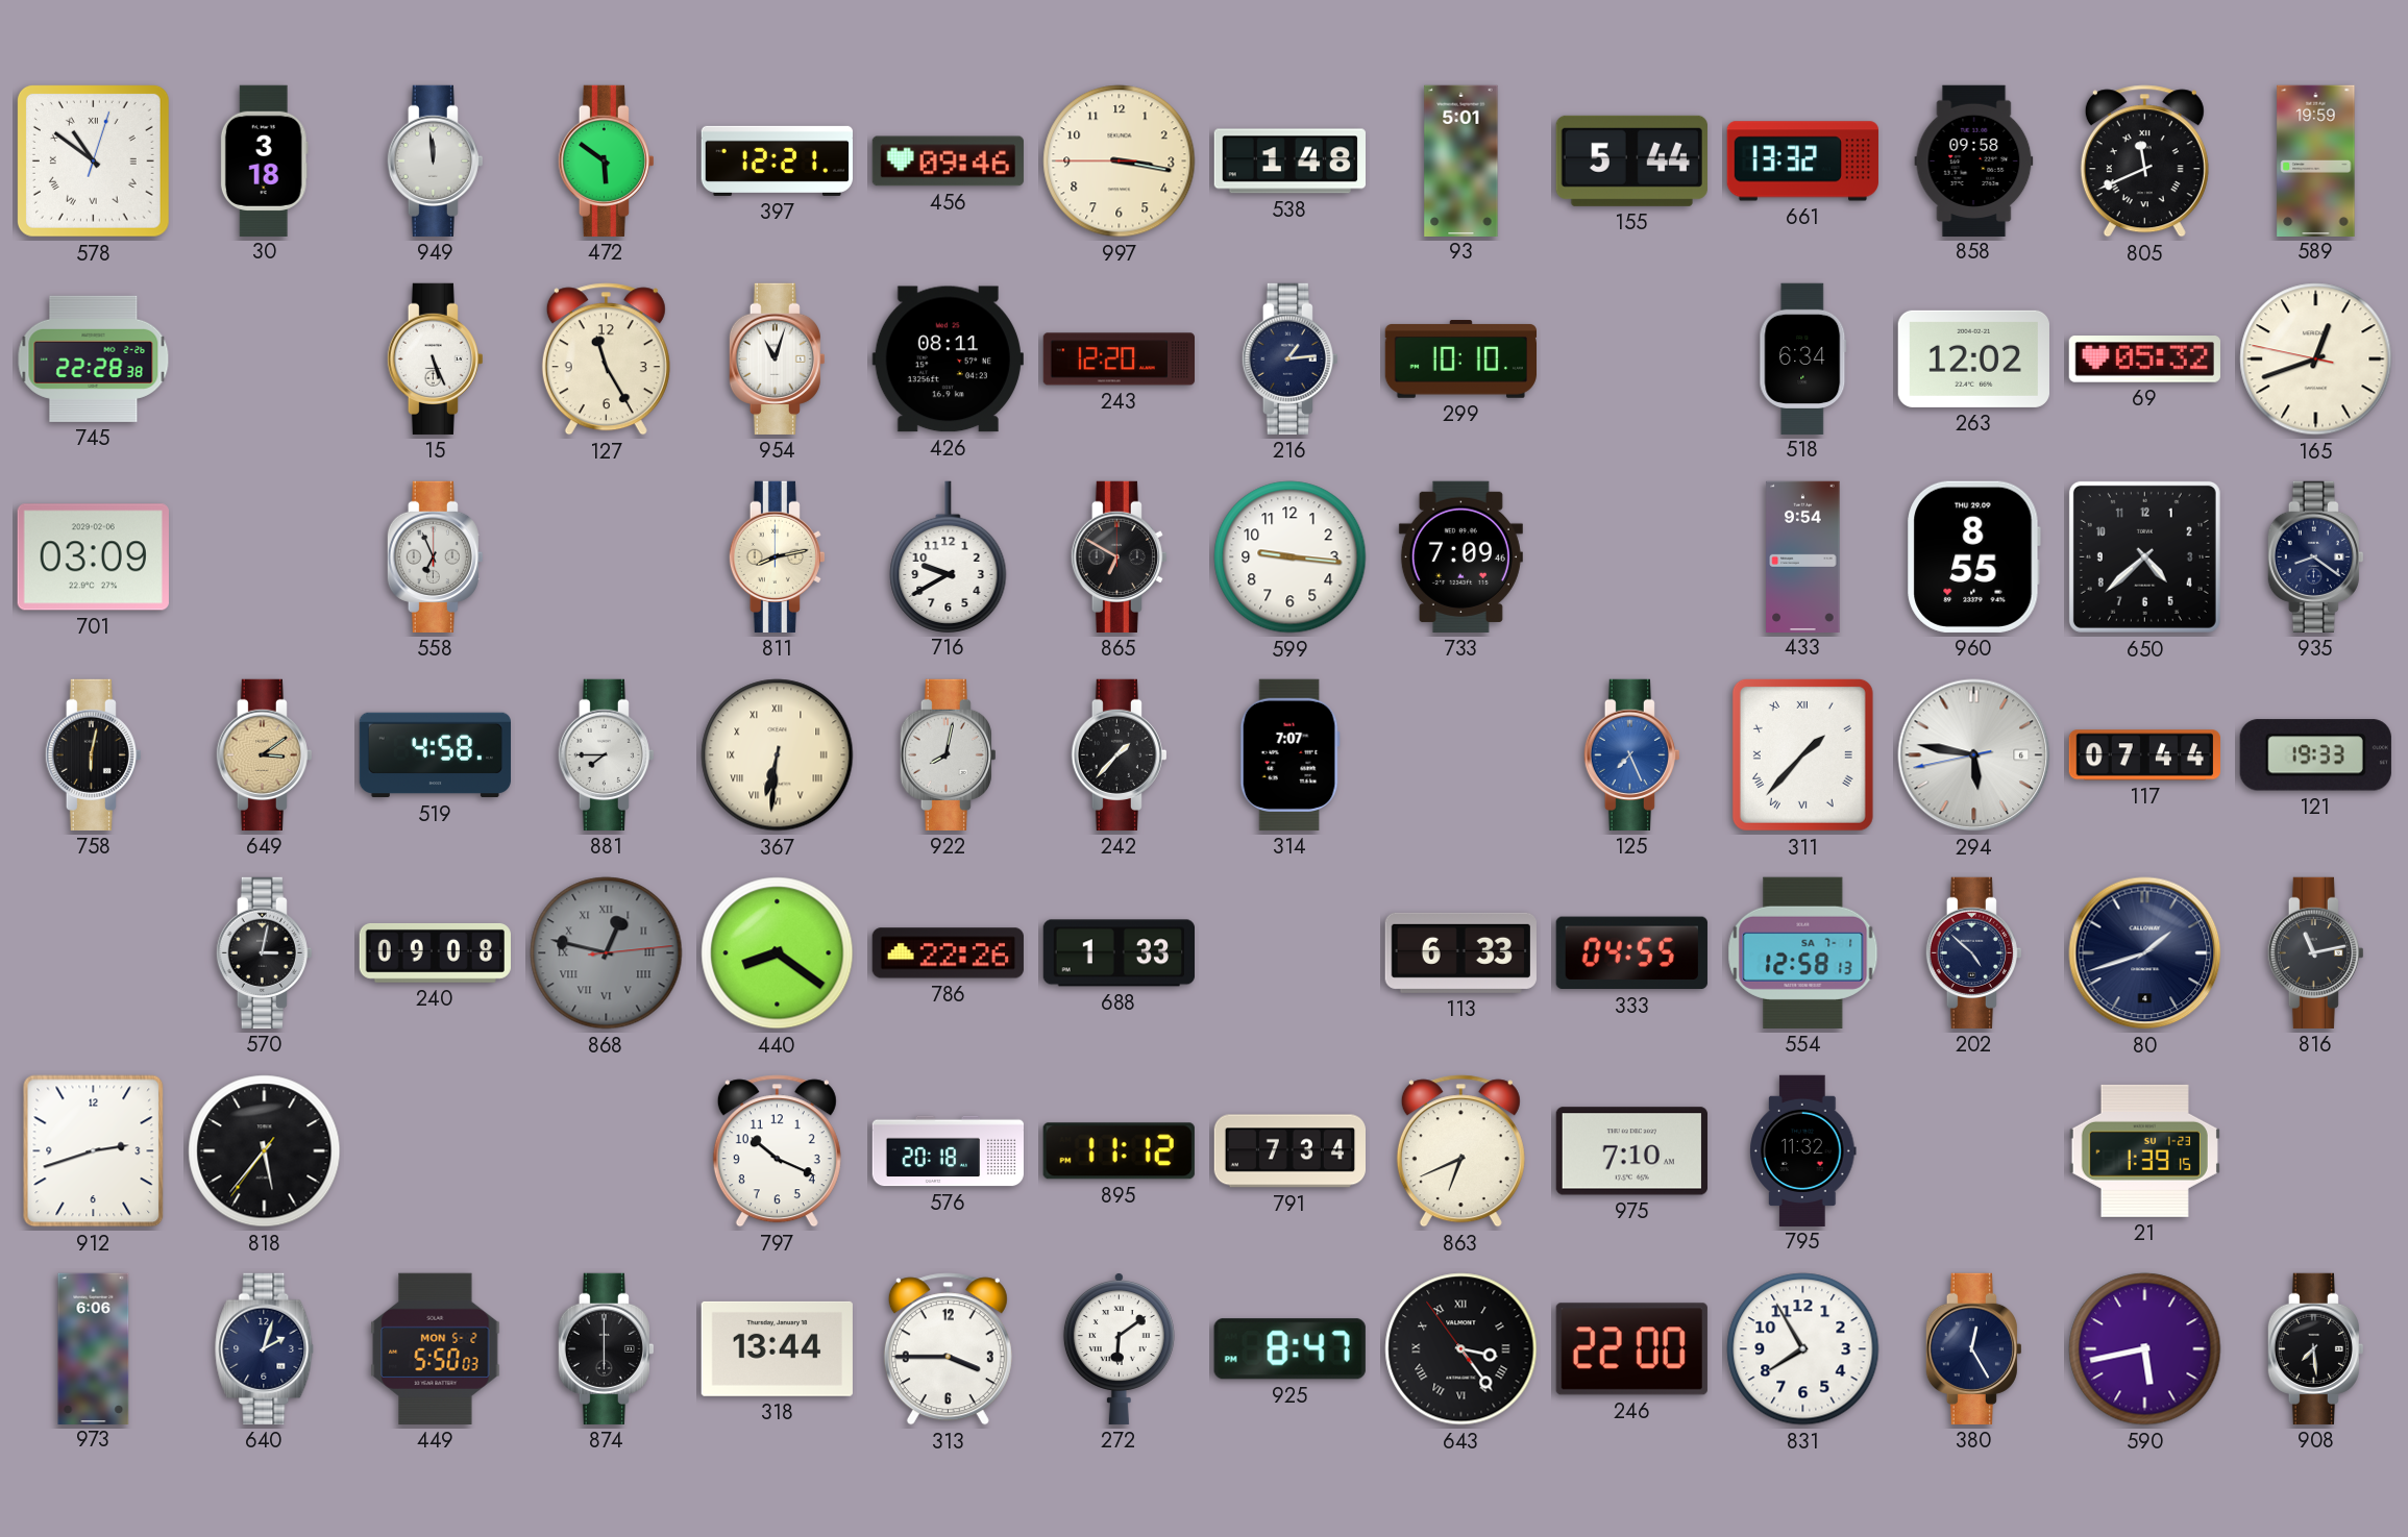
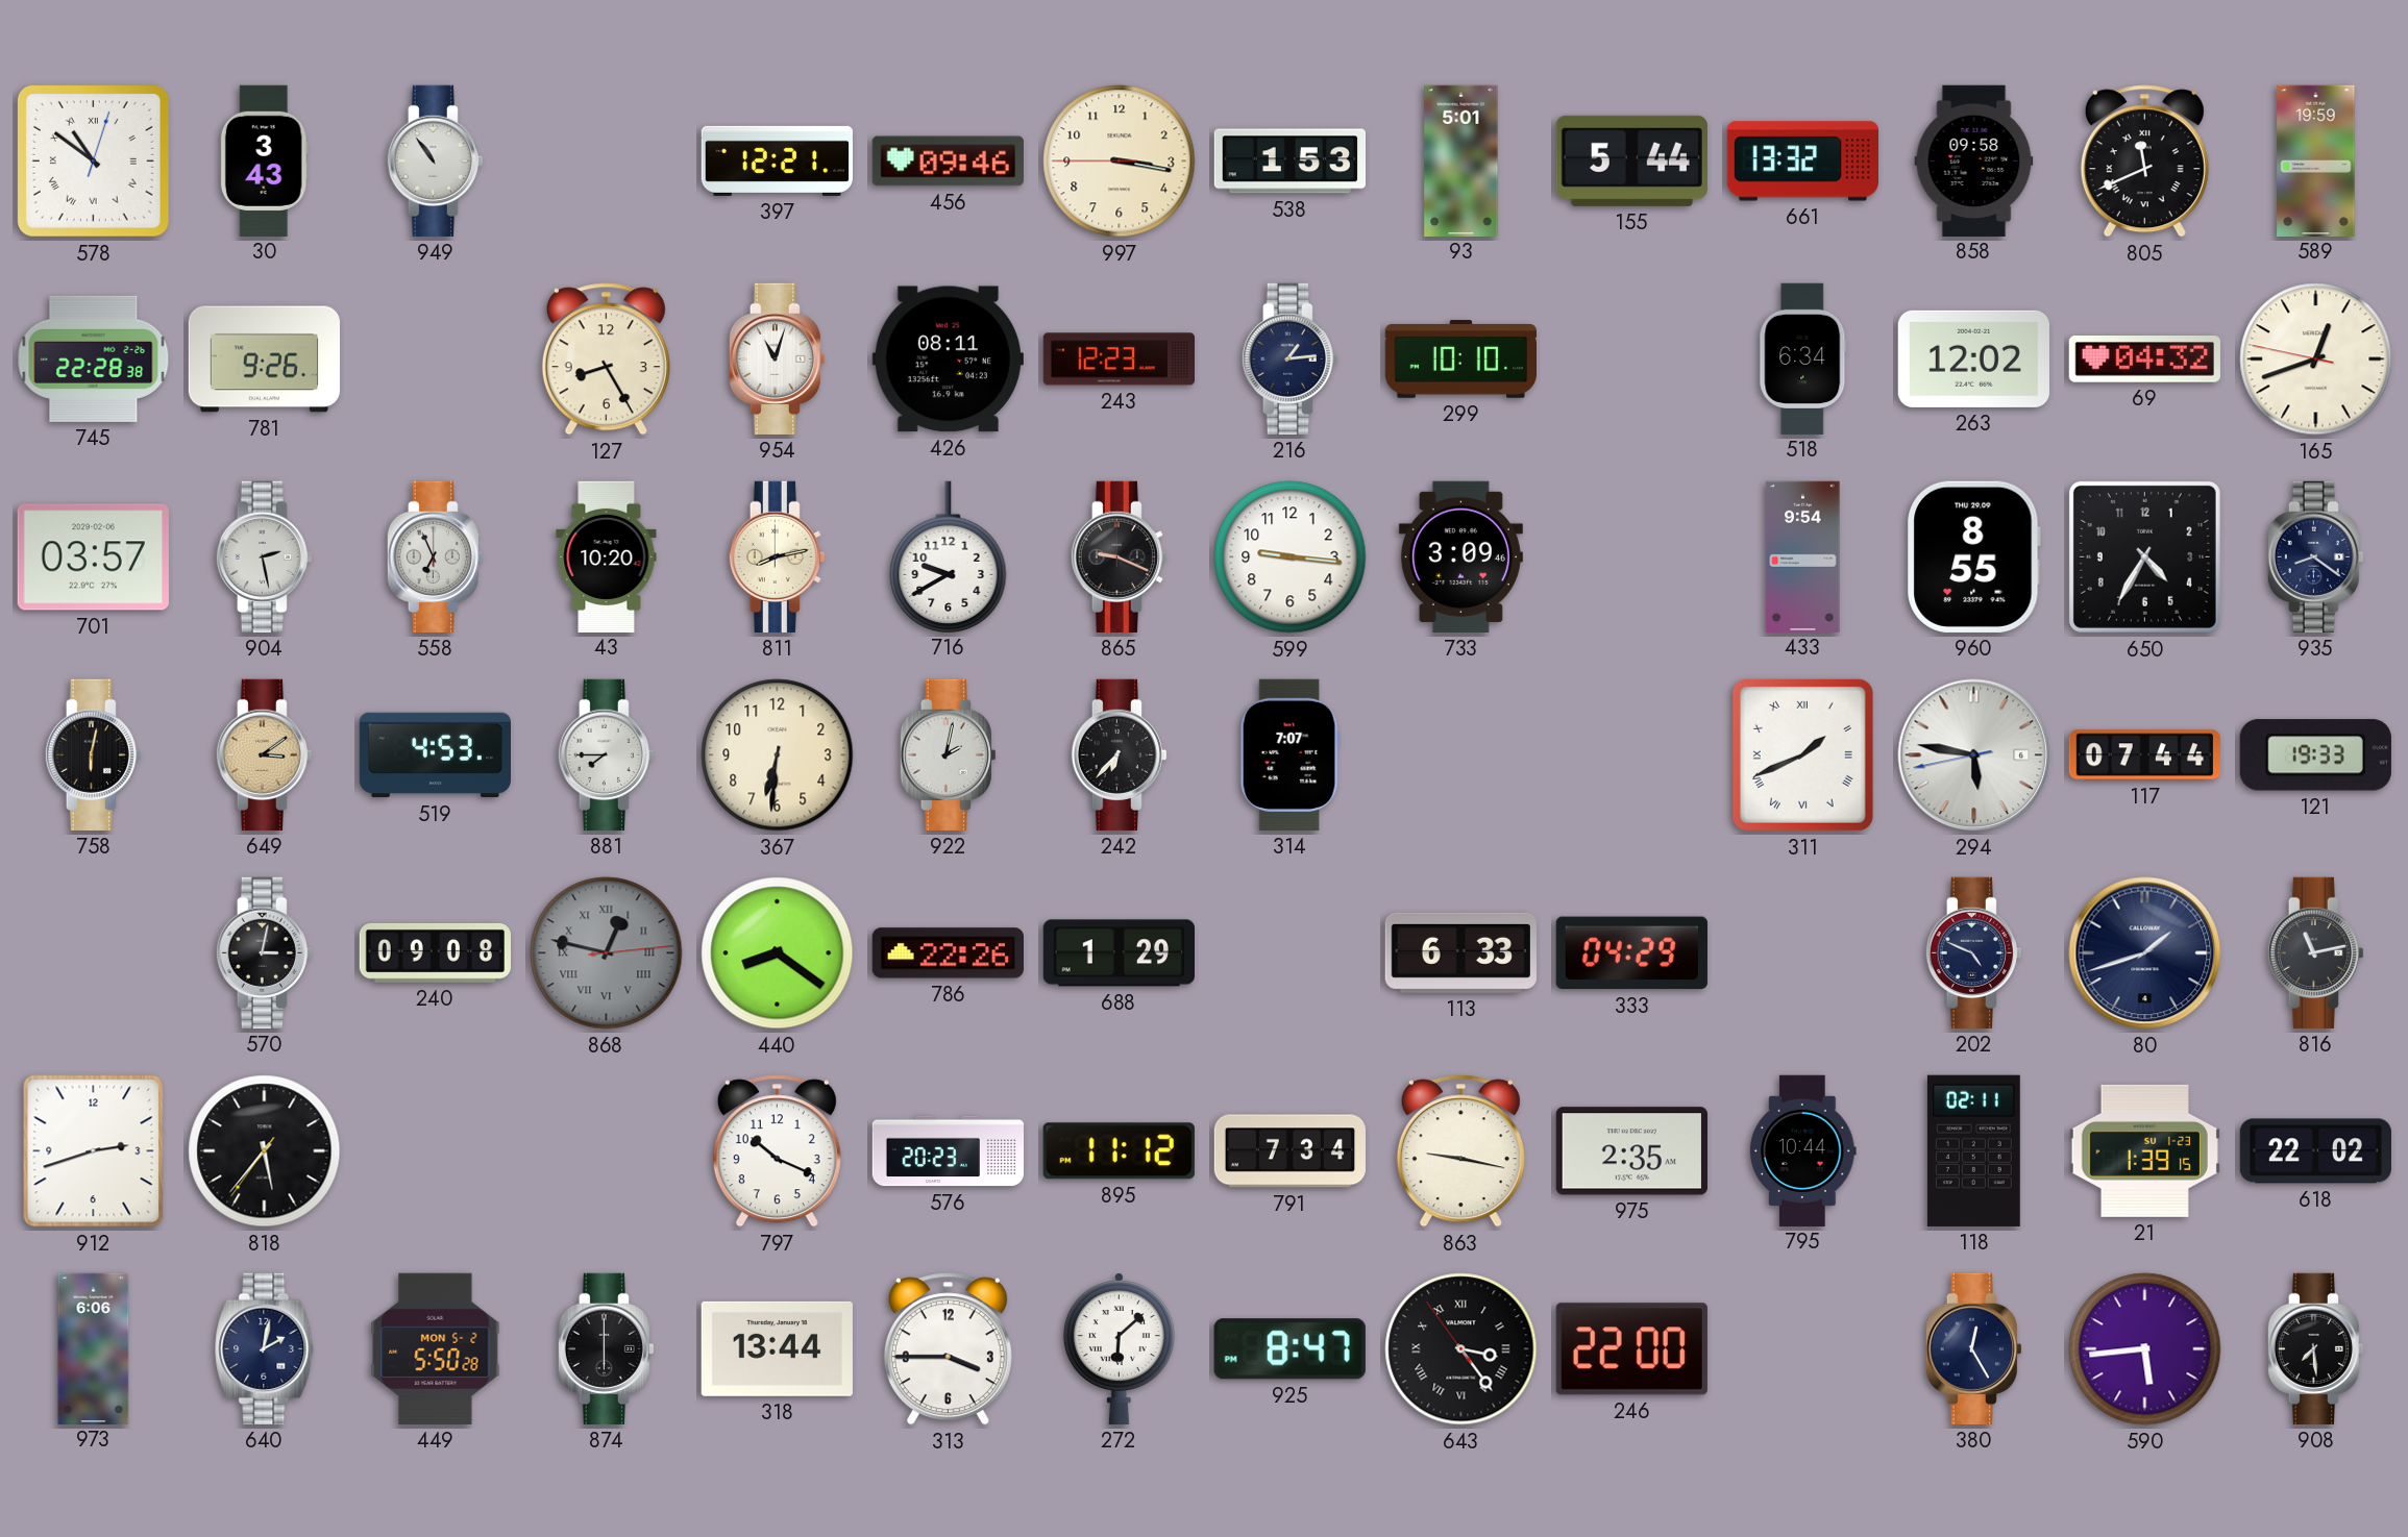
30: 3:18 -> 3:43 (264, 160)
949: 11:59 -> 10:54 (435, 160)
472: 5:51 -> none (606, 160)
538: 1:48 -> 1:53 (1289, 162)
781: none -> 9:26 (264, 360)
15: 5:26 -> none (435, 358)
127: 11:25 -> 8:25 (606, 360)
243: 12:20 -> 12:23 (1119, 360)
69: 05:32 -> 04:32 (2144, 360)
701: 03:09 -> 03:57 (93, 557)
904: none -> 2:28 (264, 556)
43: none -> 10:20 (607, 556)
865: 6:50 -> 9:19 (1119, 556)
733: 7:09 -> 3:09 (1460, 556)
650: 4:38 -> 4:35 (2144, 556)
519: 4:58 -> 4:53 (435, 755)
367 numerals: Roman -> Arabic (778, 755)
922: 8:02 -> 2:02 (948, 754)
242: 1:37 -> 6:37 (1119, 754)
125: 7:26 -> none (1631, 754)
311: 1:37 -> 1:41 (1802, 754)
688: 1:33 -> 1:29 (1119, 953)
333: 04:55 -> 04:29 (1631, 953)
554: 12:58 -> none (1803, 952)
202: 4:52 -> 4:49 (1973, 952)
576: 20:18 -> 20:23 (948, 1151)
863: 6:41 -> 9:17 (1460, 1151)
975: 7:10 -> 2:35 (1631, 1151)
795: 11:32 -> 10:44 (1803, 1150)
118: none -> 02:11 (1973, 1150)
618: none -> 22:02 (2315, 1151)
640: 2:03 -> 2:02 (265, 1348)
449: 5:50:03 -> 5:50:28 (436, 1348)
272: 6:09 -> 6:08 (1119, 1349)
831: 7:55 -> none (1803, 1349)
590: 5:43 -> 5:44 (2145, 1349)
